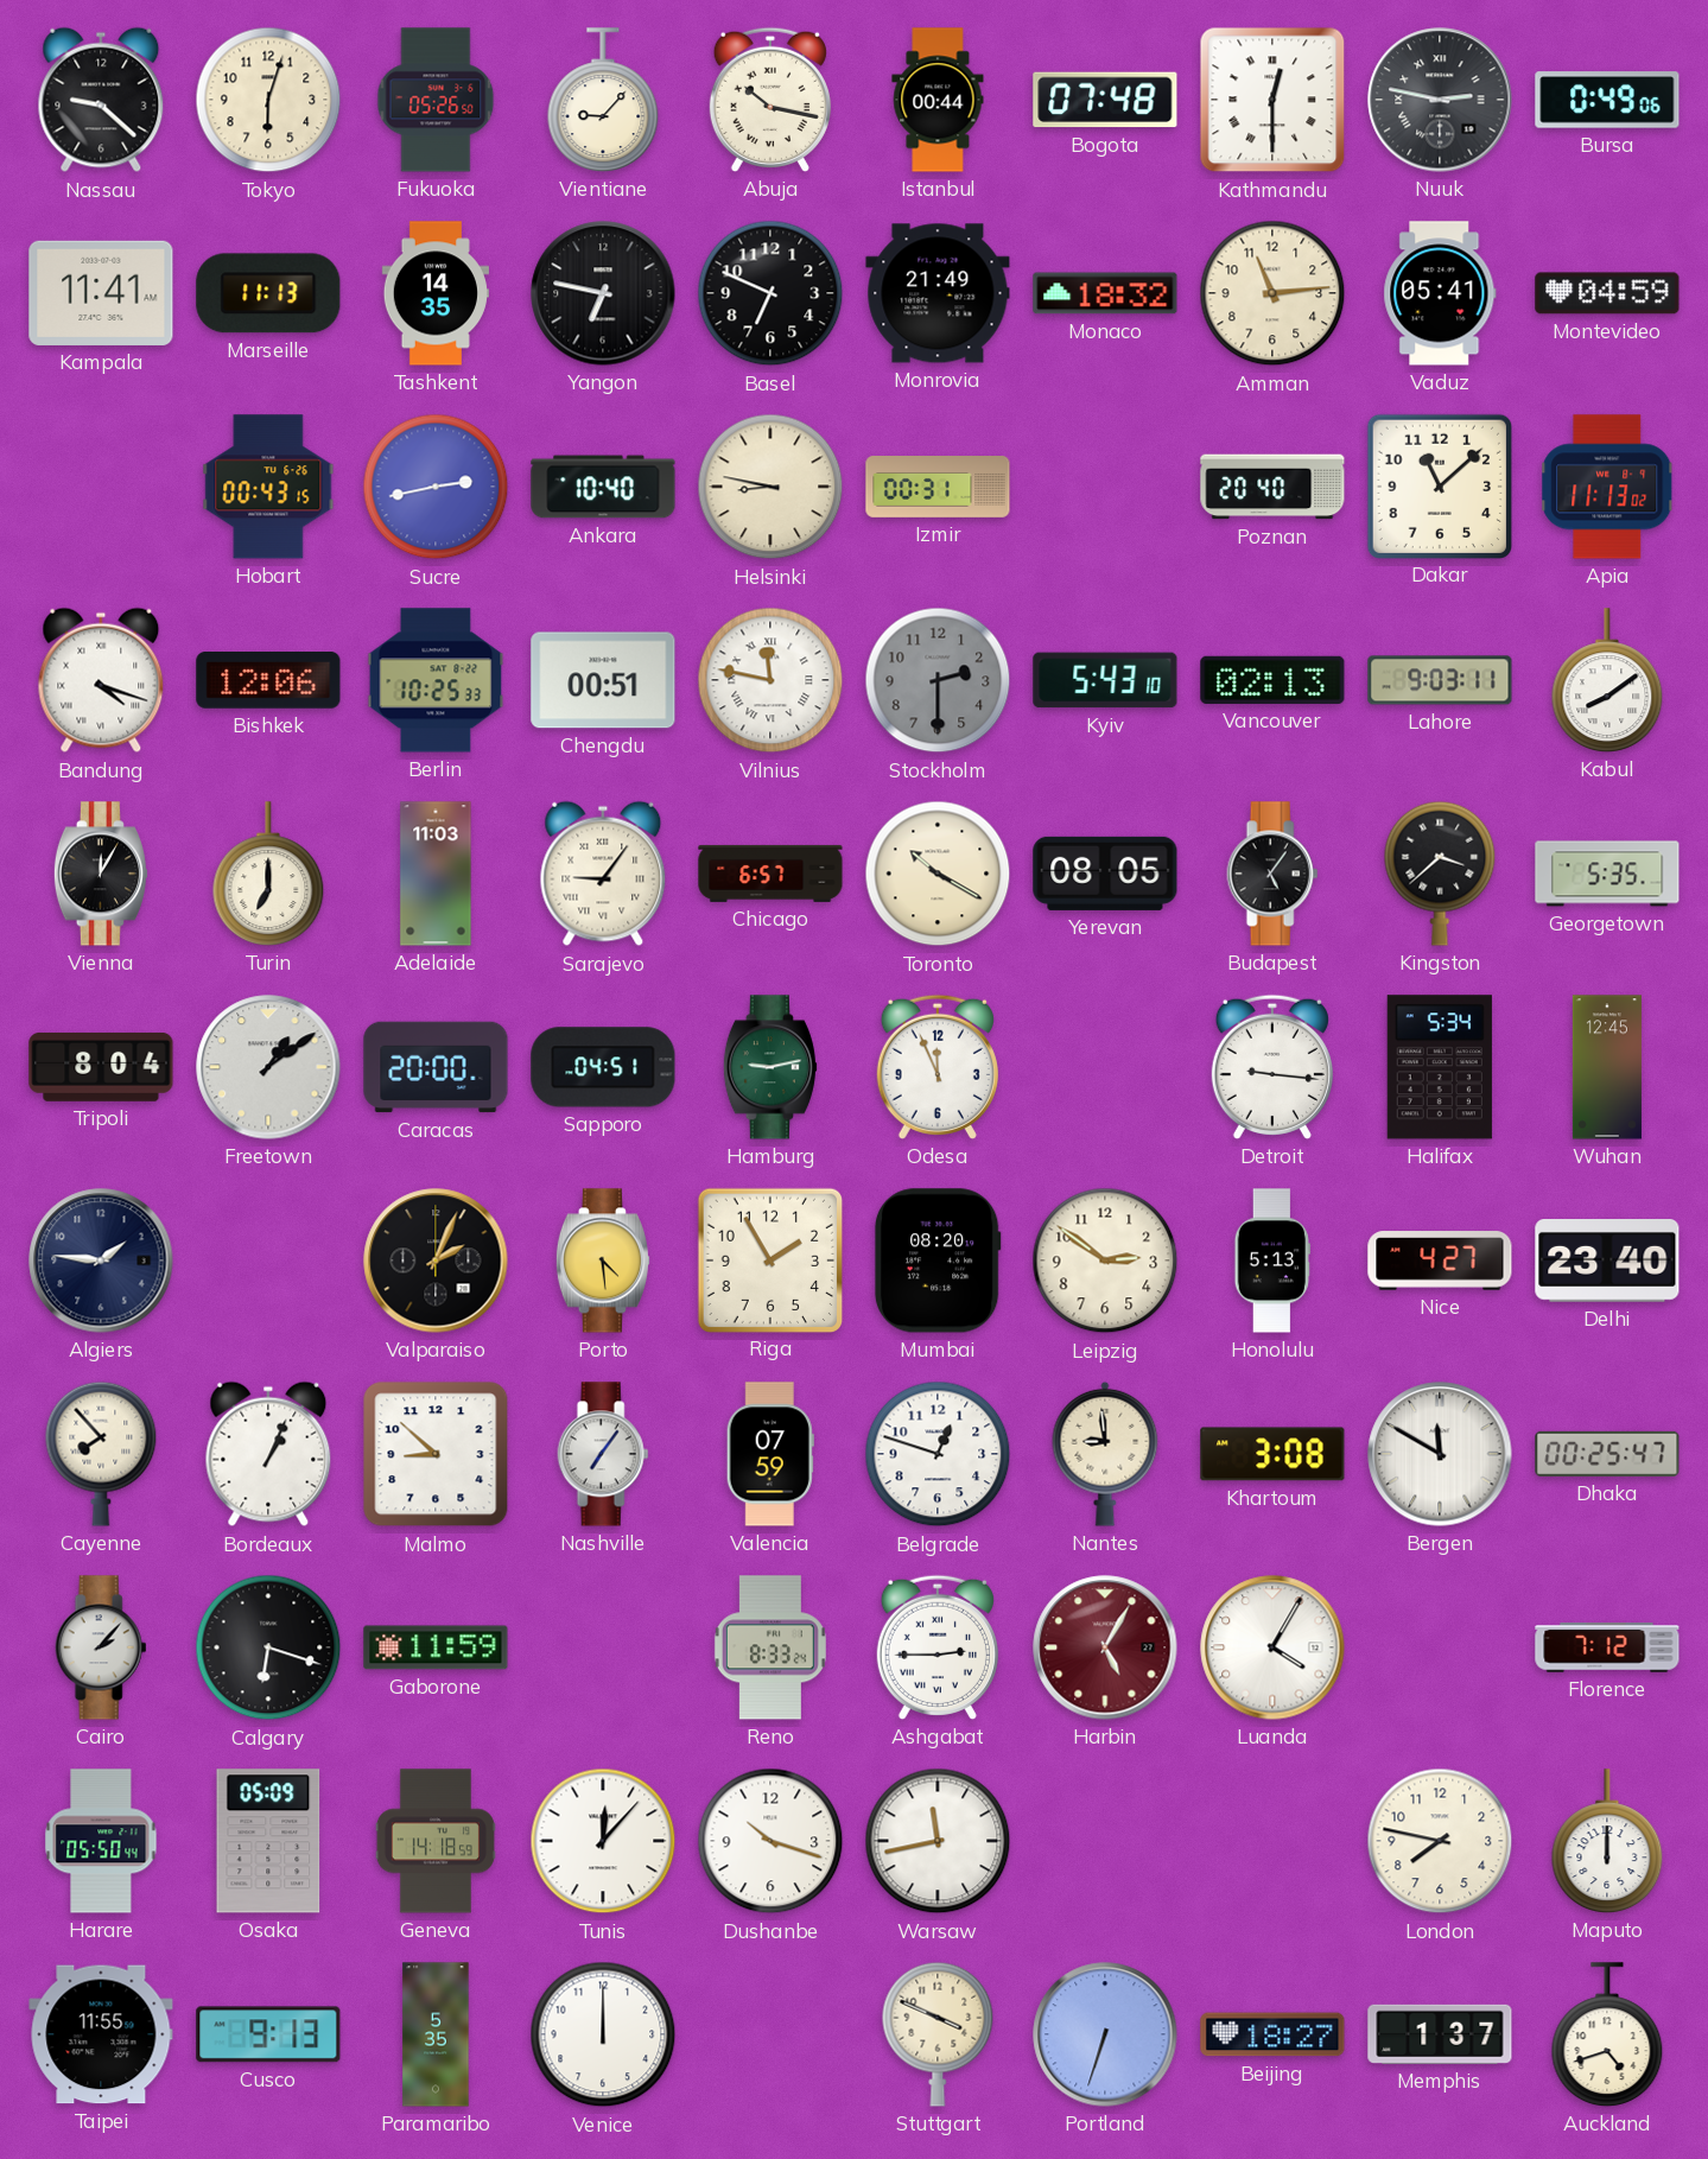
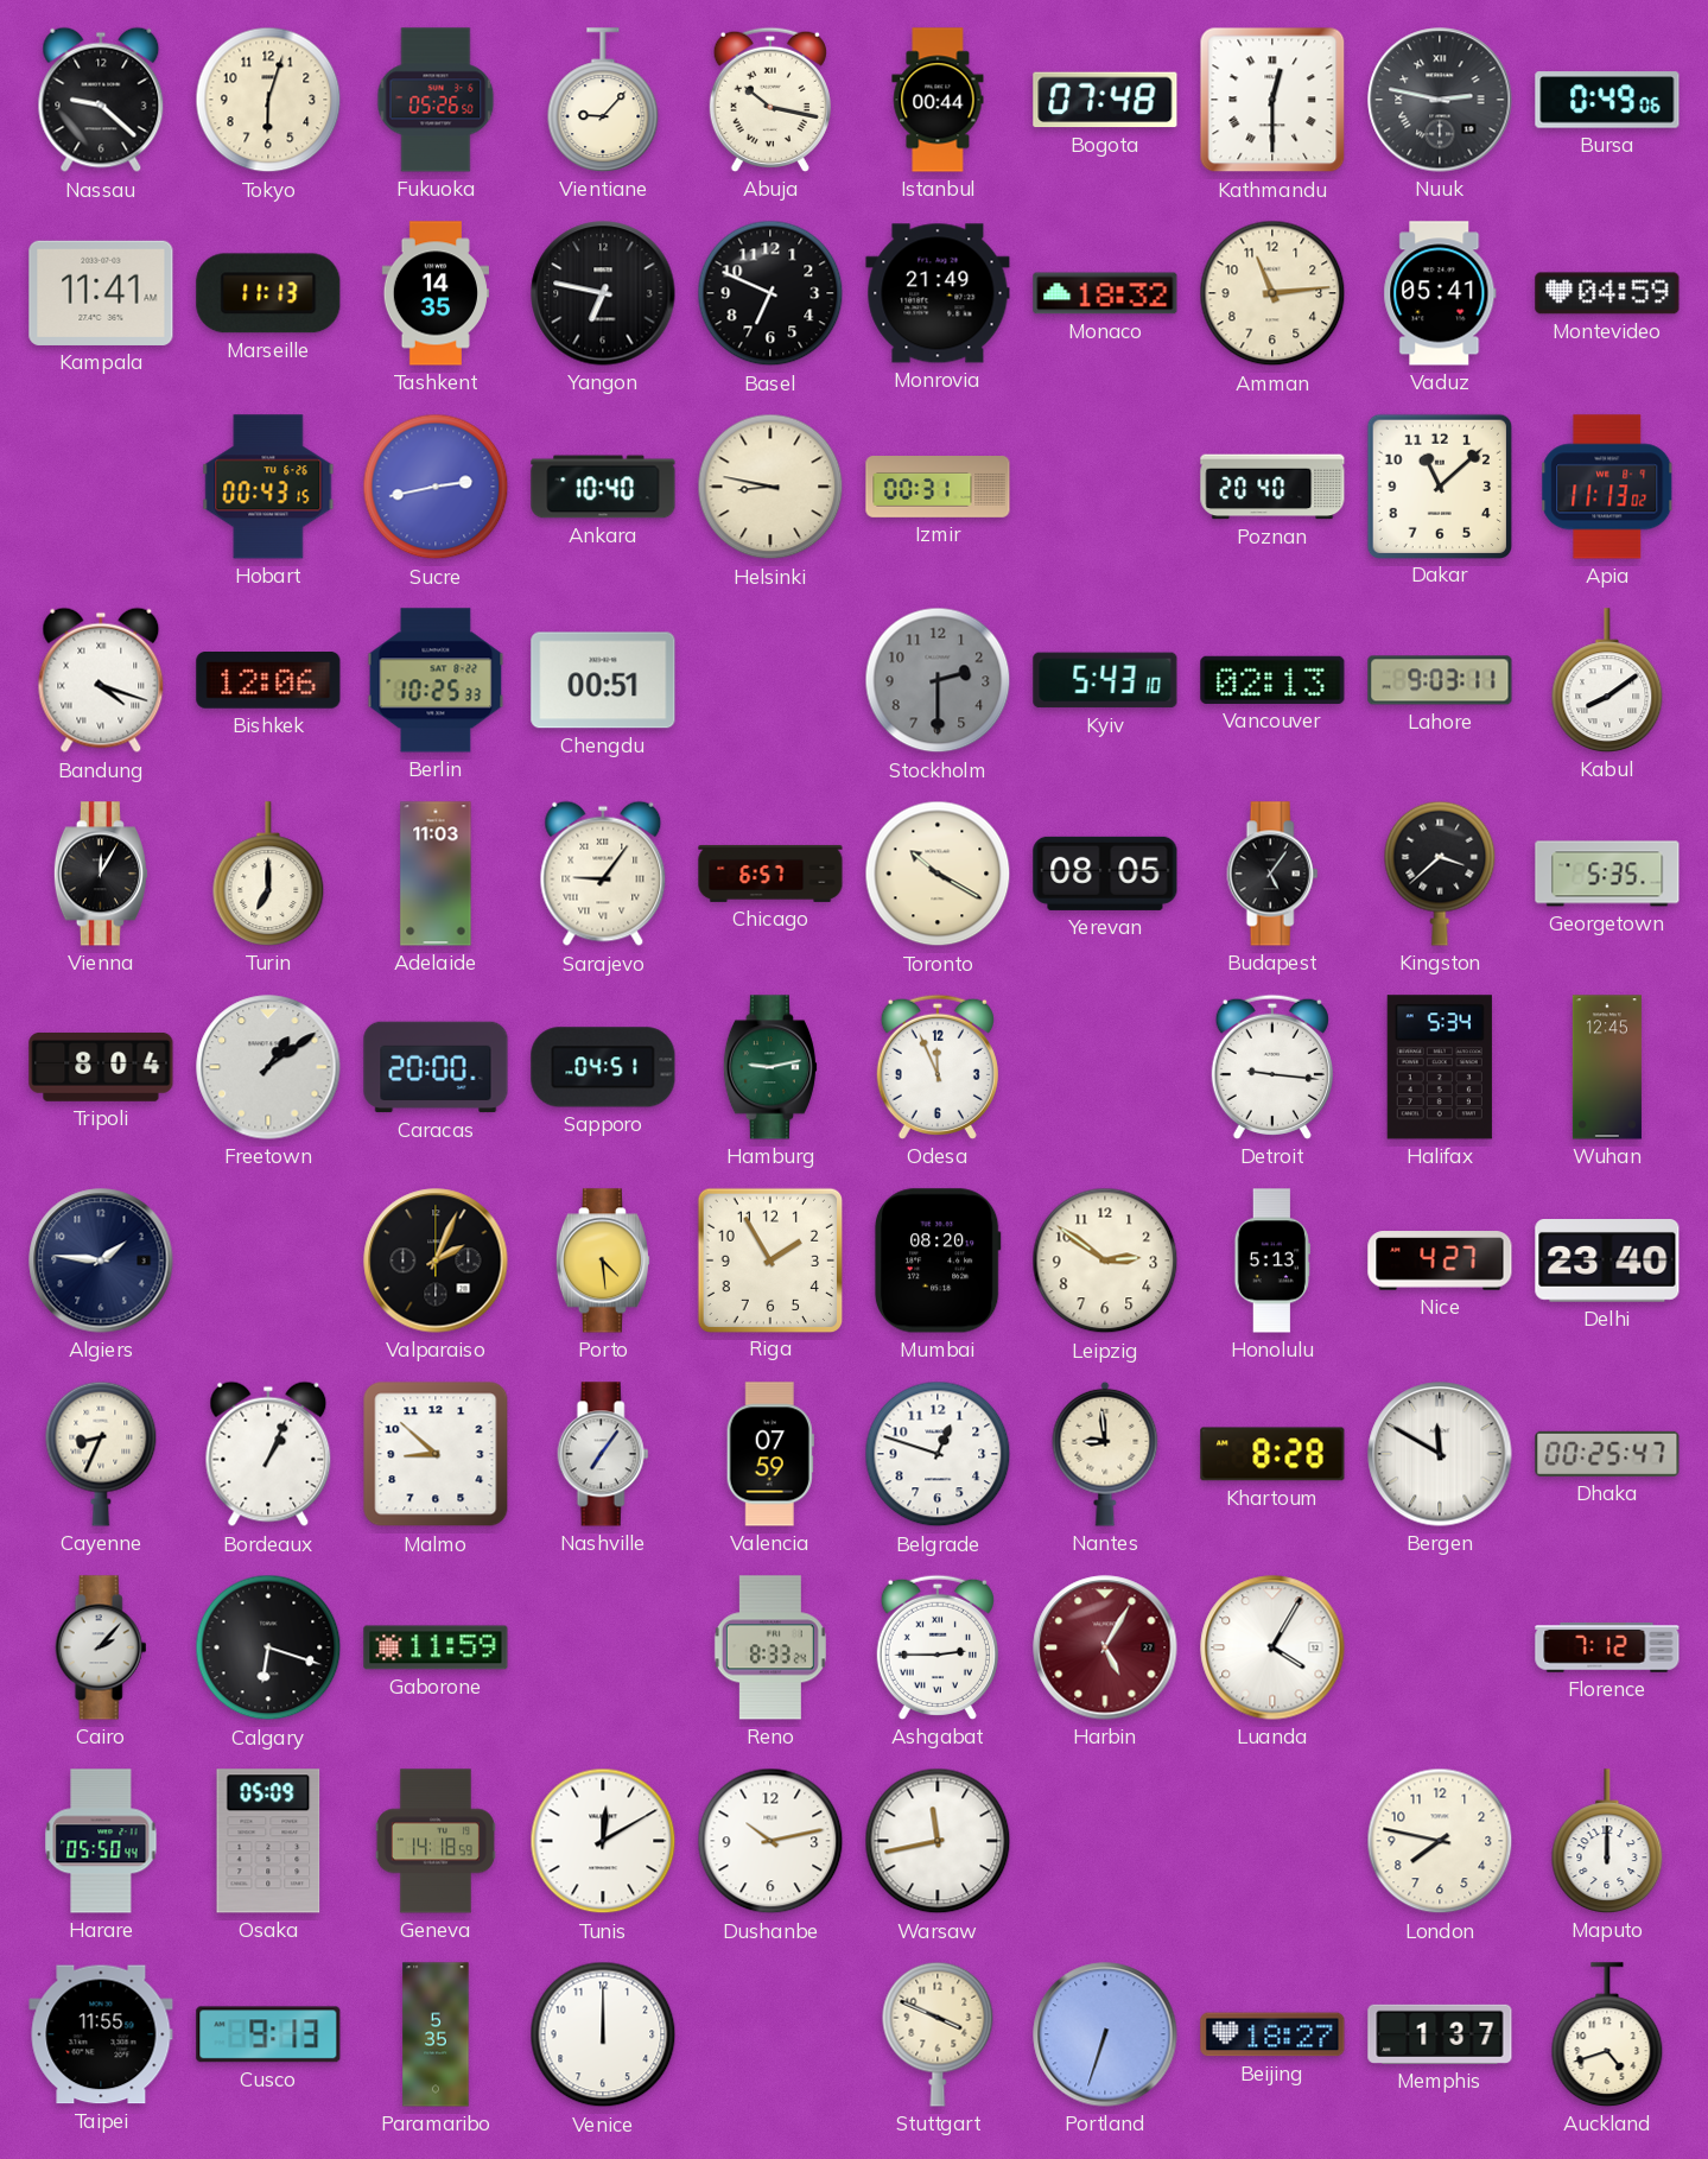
Vilnius: 11:47 -> none (770, 680)
Cayenne: 7:53 -> 8:34 (101, 1454)
Khartoum: 3:08 -> 8:28 (1272, 1454)
Tunis: 12:07 -> 12:10 (603, 1841)
Dushanbe: 10:18 -> 10:13 (770, 1841)
